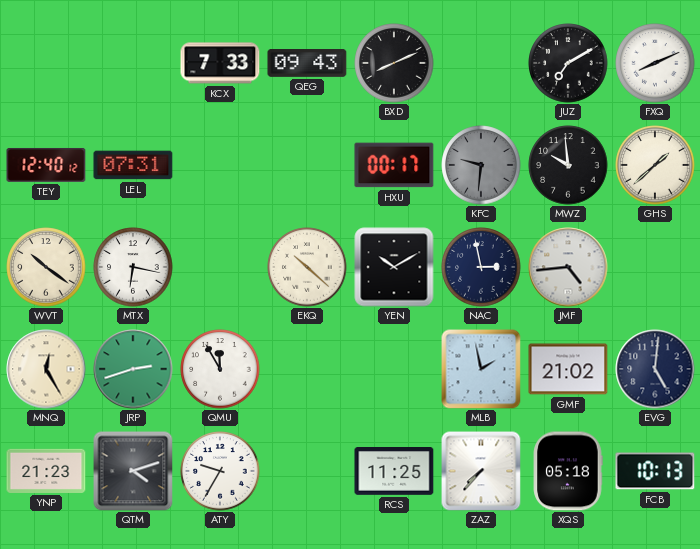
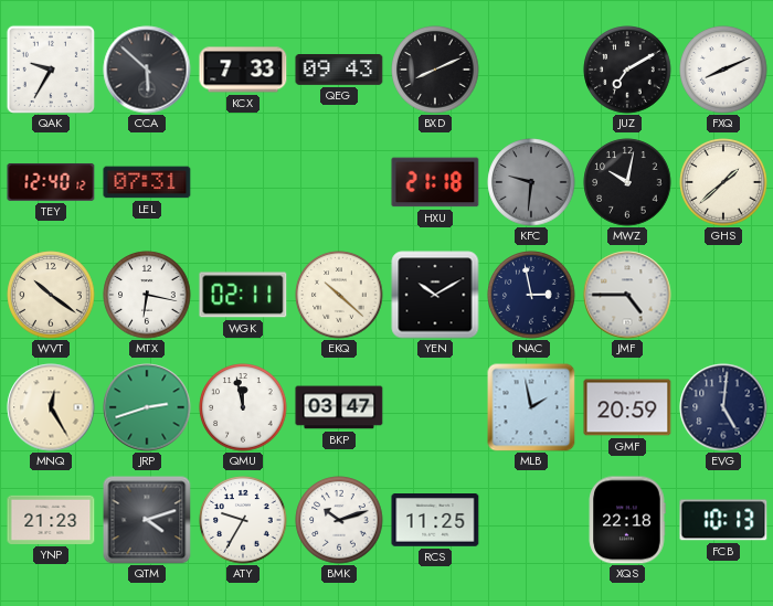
QAK: none -> 9:35 (51, 70)
CCA: none -> 5:52 (147, 70)
HXU: 00:17 -> 21:18 (435, 182)
MWZ: 9:59 -> 10:02 (627, 182)
WGK: none -> 02:11 (243, 295)
JMF: 4:44 -> 4:45 (627, 295)
QMU: 11:55 -> 11:58 (243, 407)
BKP: none -> 03:47 (339, 407)
GMF: 21:02 -> 20:59 (627, 407)
BMK: none -> 10:12 (339, 520)
ZAZ: 7:37 -> none (481, 471)
XQS: 05:18 -> 22:18 (627, 520)
